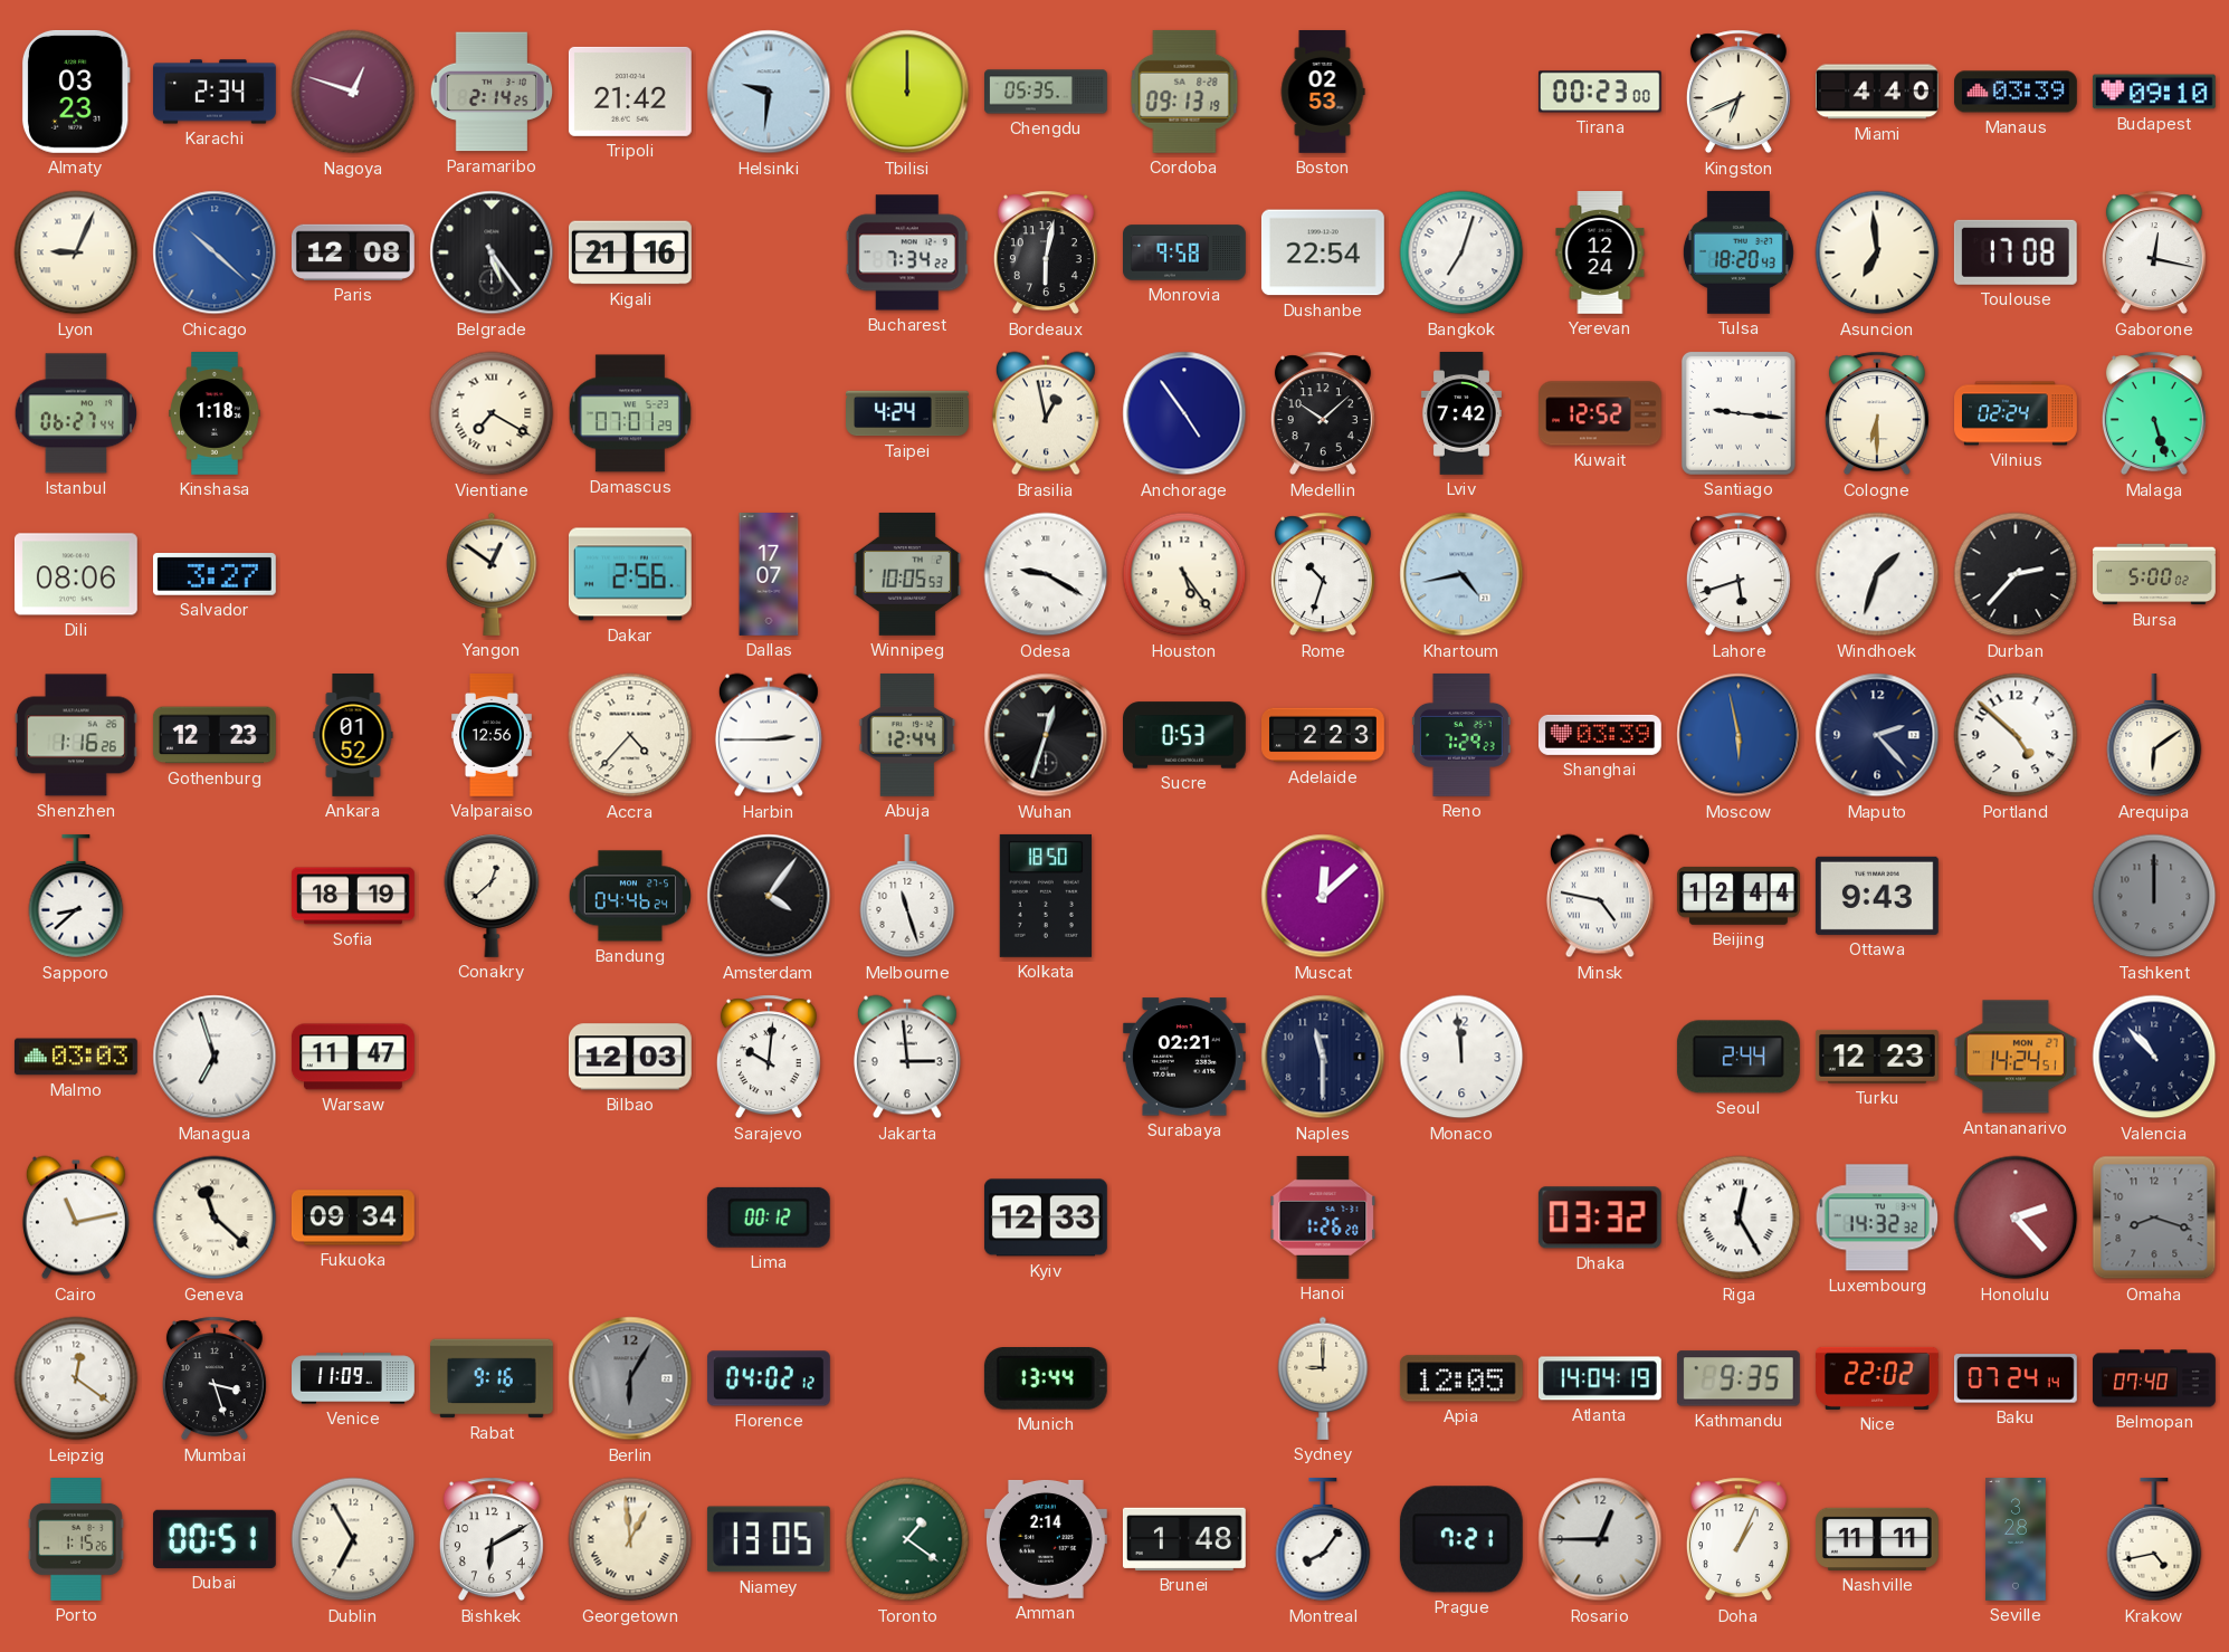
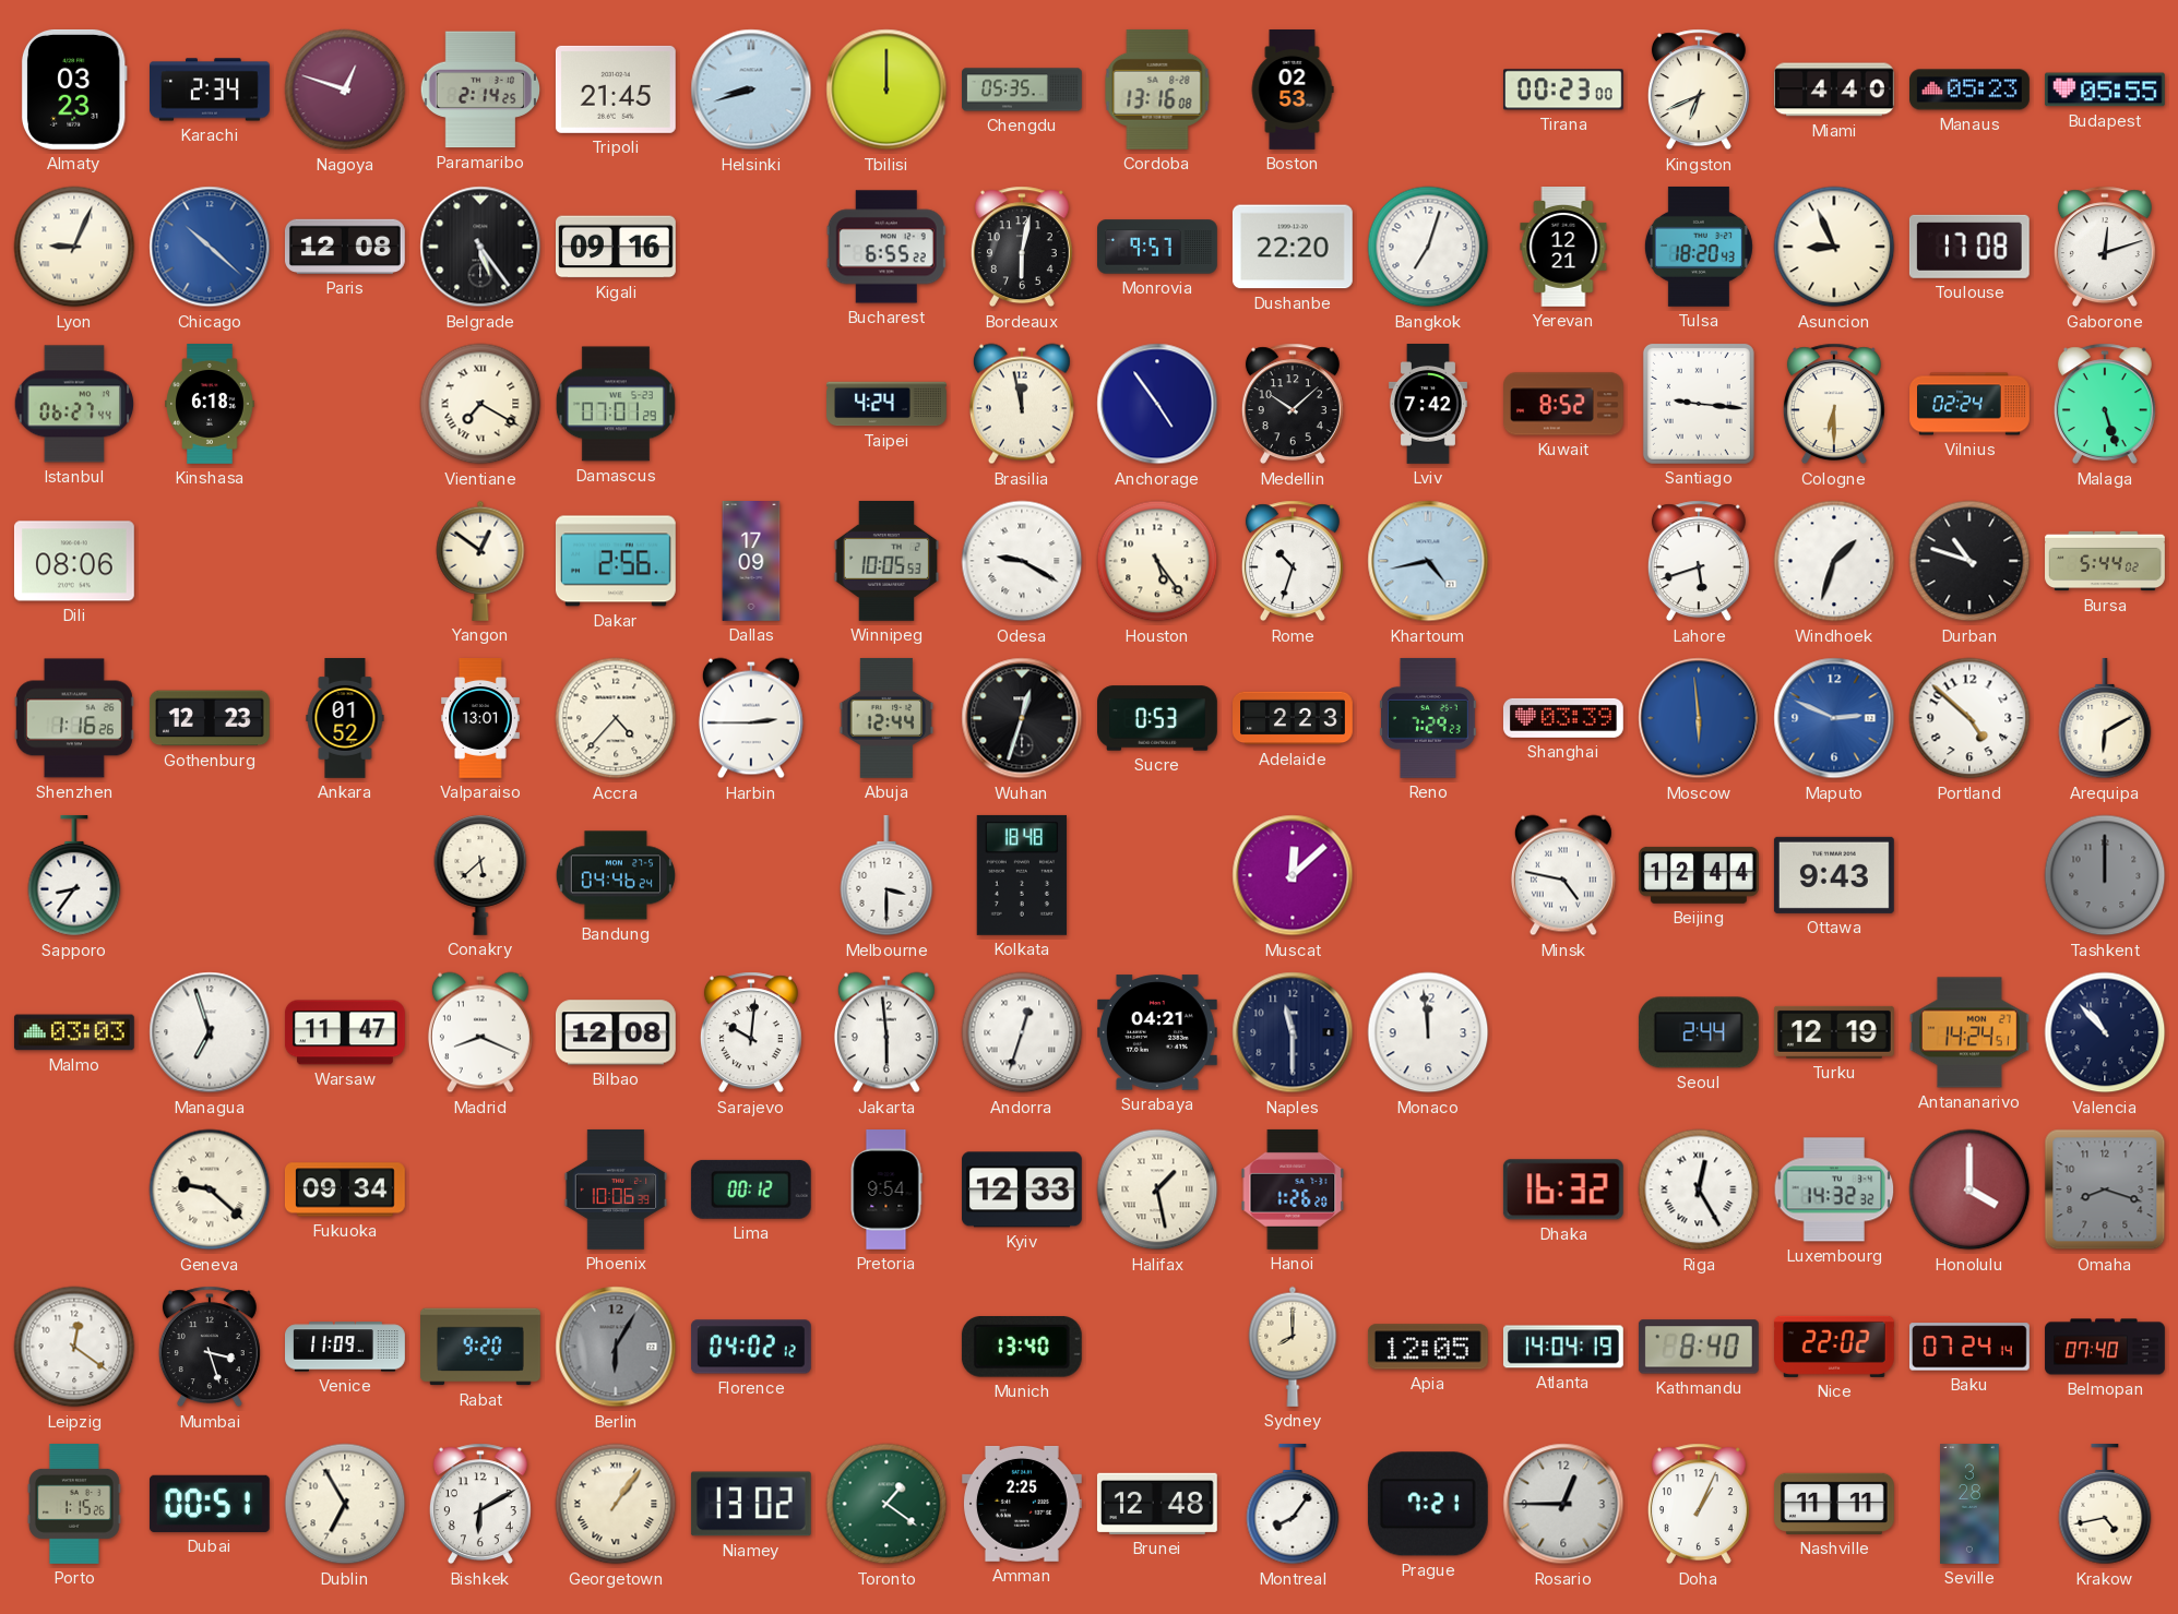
Tripoli: 21:42 -> 21:45 (616, 89)
Helsinki: 9:31 -> 8:42 (751, 89)
Cordoba: 09:13 -> 13:16 (1157, 89)
Manaus: 03:39 -> 05:23 (1971, 89)
Budapest: 09:10 -> 05:55 (2105, 89)
Kigali: 21:16 -> 09:16 (617, 247)
Bucharest: 7:34 -> 6:55 (886, 247)
Monrovia: 9:58 -> 9:57 (1158, 247)
Dushanbe: 22:54 -> 22:20 (1293, 247)
Yerevan: 12:24 -> 12:21 (1563, 248)
Asuncion: 6:59 -> 8:56 (1834, 247)
Gaborone: 12:17 -> 12:12 (2105, 247)
Kinshasa: 1:18 -> 6:18 (210, 405)
Brasilia: 12:58 -> 11:58 (1022, 404)
Kuwait: 12:52 -> 8:52 (1564, 404)
Salvador: 3:27 -> none (215, 575)
Dallas: 17:07 -> 17:09 (751, 562)
Durban: 2:37 -> 10:48 (1969, 561)
Bursa: 5:00 -> 5:44 (2105, 561)
Valparaiso: 12:56 -> 13:01 (481, 719)
Moscow: 5:58 -> 5:59 (1699, 718)
Maputo: 2:23 -> 2:49 (1834, 718)
Maputo dial: navy -> blue (1834, 718)
Arequipa: 6:09 -> 6:10 (2105, 718)
Sapporo: 8:38 -> 8:36 (74, 875)
Sofia: 18:19 -> none (353, 896)
Conakry: 12:38 -> 5:38 (480, 875)
Amsterdam: 4:06 -> none (769, 896)
Melbourne: 11:27 -> 3:30 (886, 875)
Kolkata: 18:50 -> 18:48 (1022, 875)
Madrid: none -> 8:19 (480, 1032)
Bilbao: 12:03 -> 12:08 (616, 1032)
Jakarta: 2:59 -> 5:59 (886, 1032)
Andorra: none -> 12:33 (1022, 1032)
Surabaya: 02:21 -> 04:21 (1157, 1032)
Turku: 12:23 -> 12:19 (1834, 1032)
Cairo: 11:13 -> none (76, 1217)
Geneva: 11:22 -> 9:22 (210, 1189)
Phoenix: none -> 10:06 (616, 1189)
Pretoria: none -> 9:54 (886, 1191)
Halifax: none -> 1:28 (1157, 1189)
Dhaka: 03:32 -> 16:32 (1563, 1189)
Honolulu: 2:23 -> 4:00 (1969, 1189)
Rabat: 9:16 -> 9:20 (481, 1347)
Munich: 13:44 -> 13:40 (1022, 1348)
Sydney: 9:00 -> 8:00 (1293, 1347)
Kathmandu: 9:35 -> 8:40 (1699, 1347)
Georgetown: 12:59 -> 1:06 (616, 1504)
Niamey: 13:05 -> 13:02 (751, 1504)
Amman: 2:14 -> 2:25 (1022, 1504)
Brunei: 1:48 -> 12:48 (1157, 1504)
